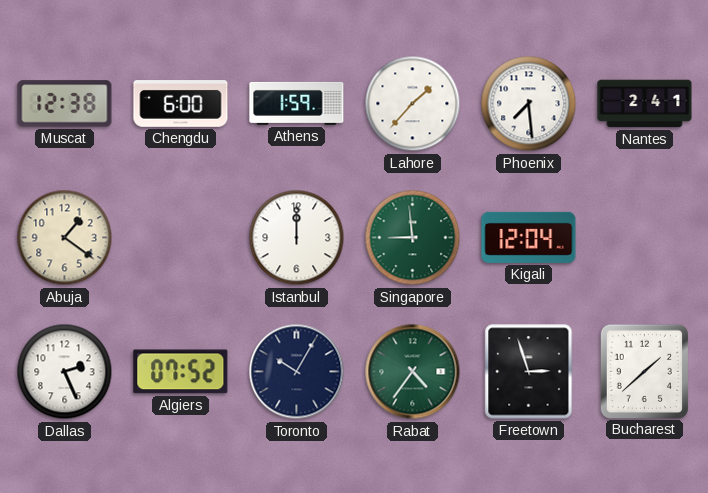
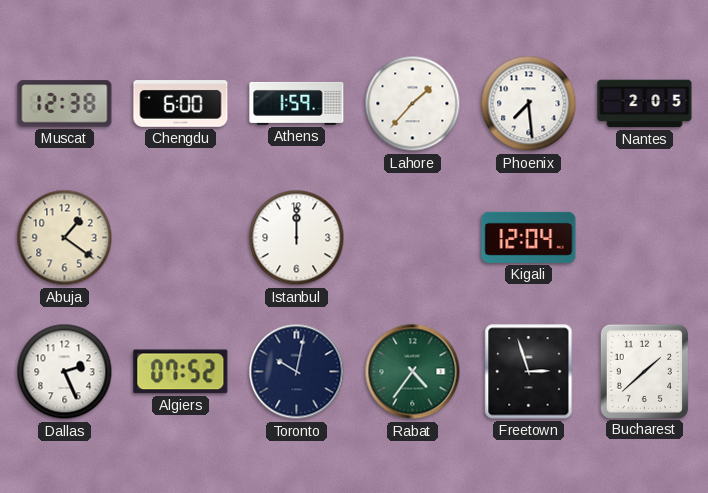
Nantes: 2:41 -> 2:05 (645, 104)
Singapore: 8:59 -> none (413, 238)
Toronto: 10:05 -> 10:02 (297, 372)
